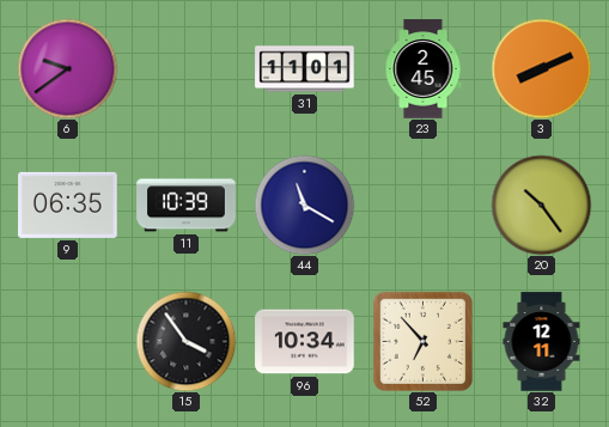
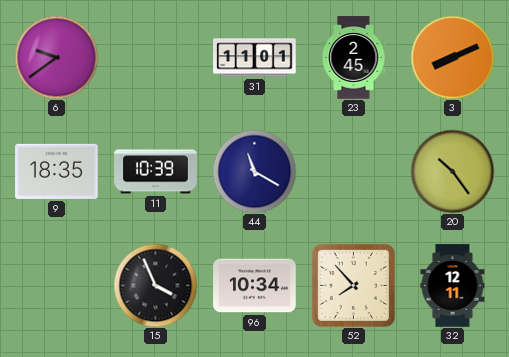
9: 06:35 -> 18:35 (57, 171)
15: 3:54 -> 3:56 (155, 285)
52: 6:53 -> 7:53 (353, 285)
